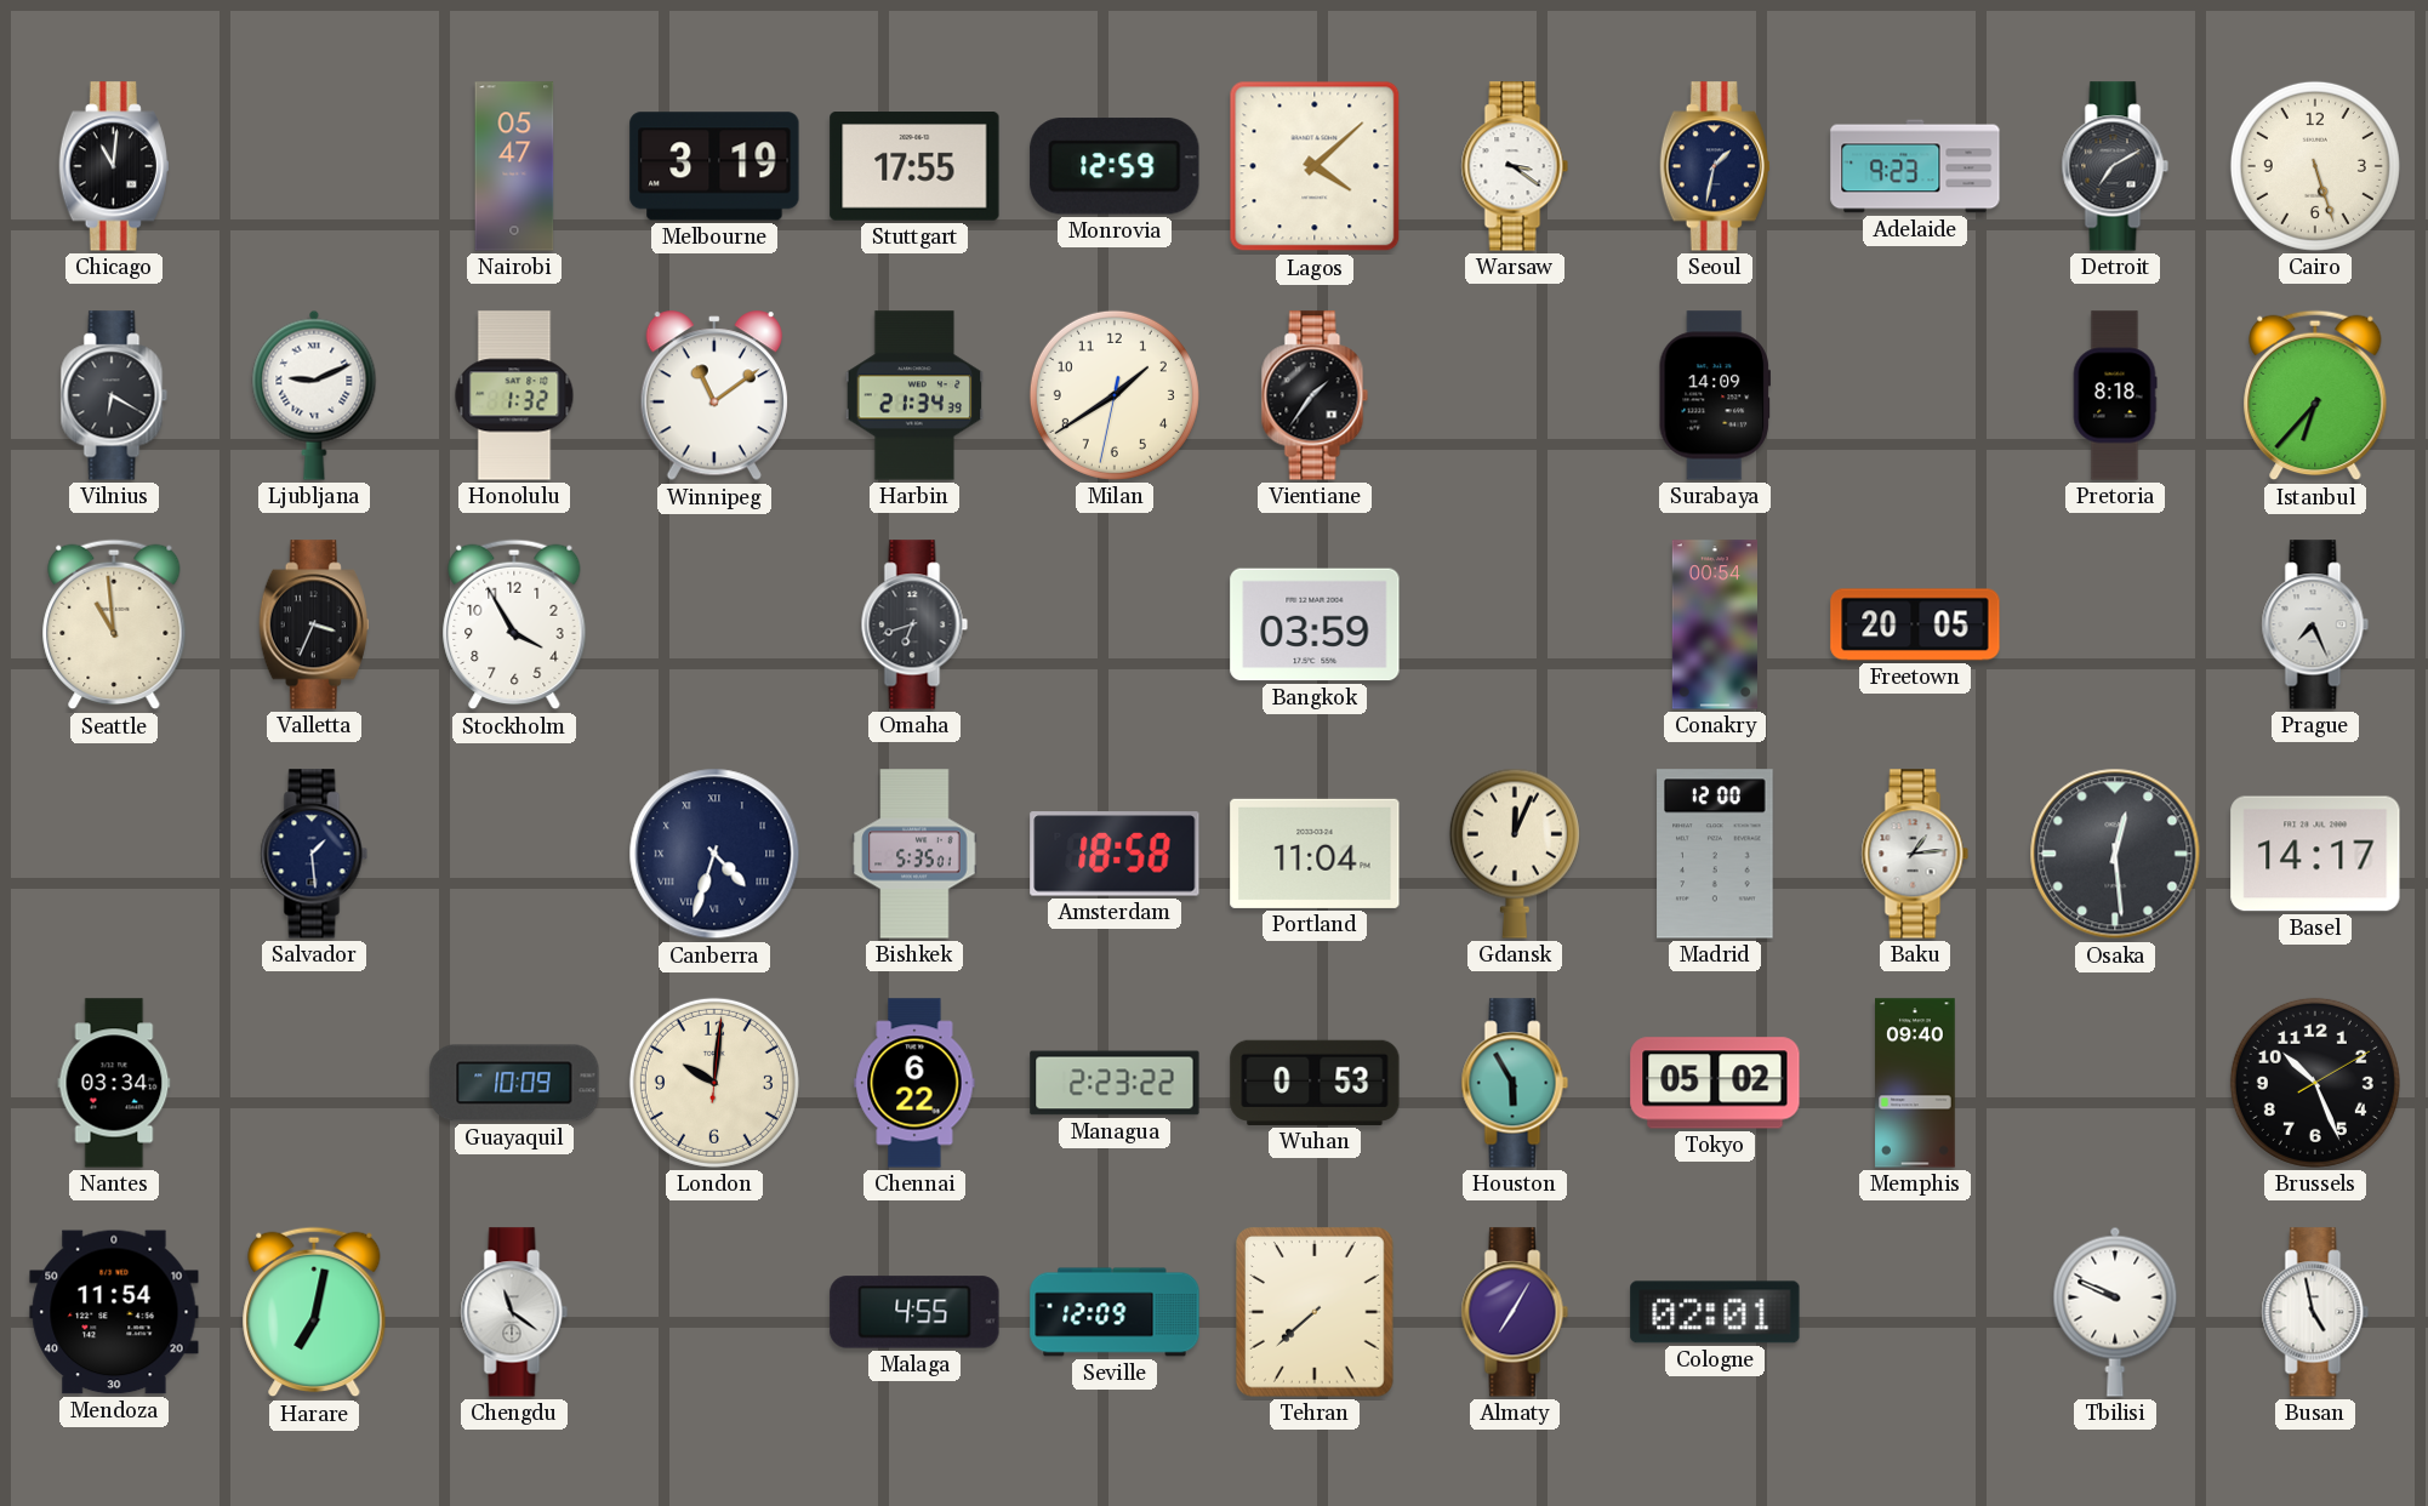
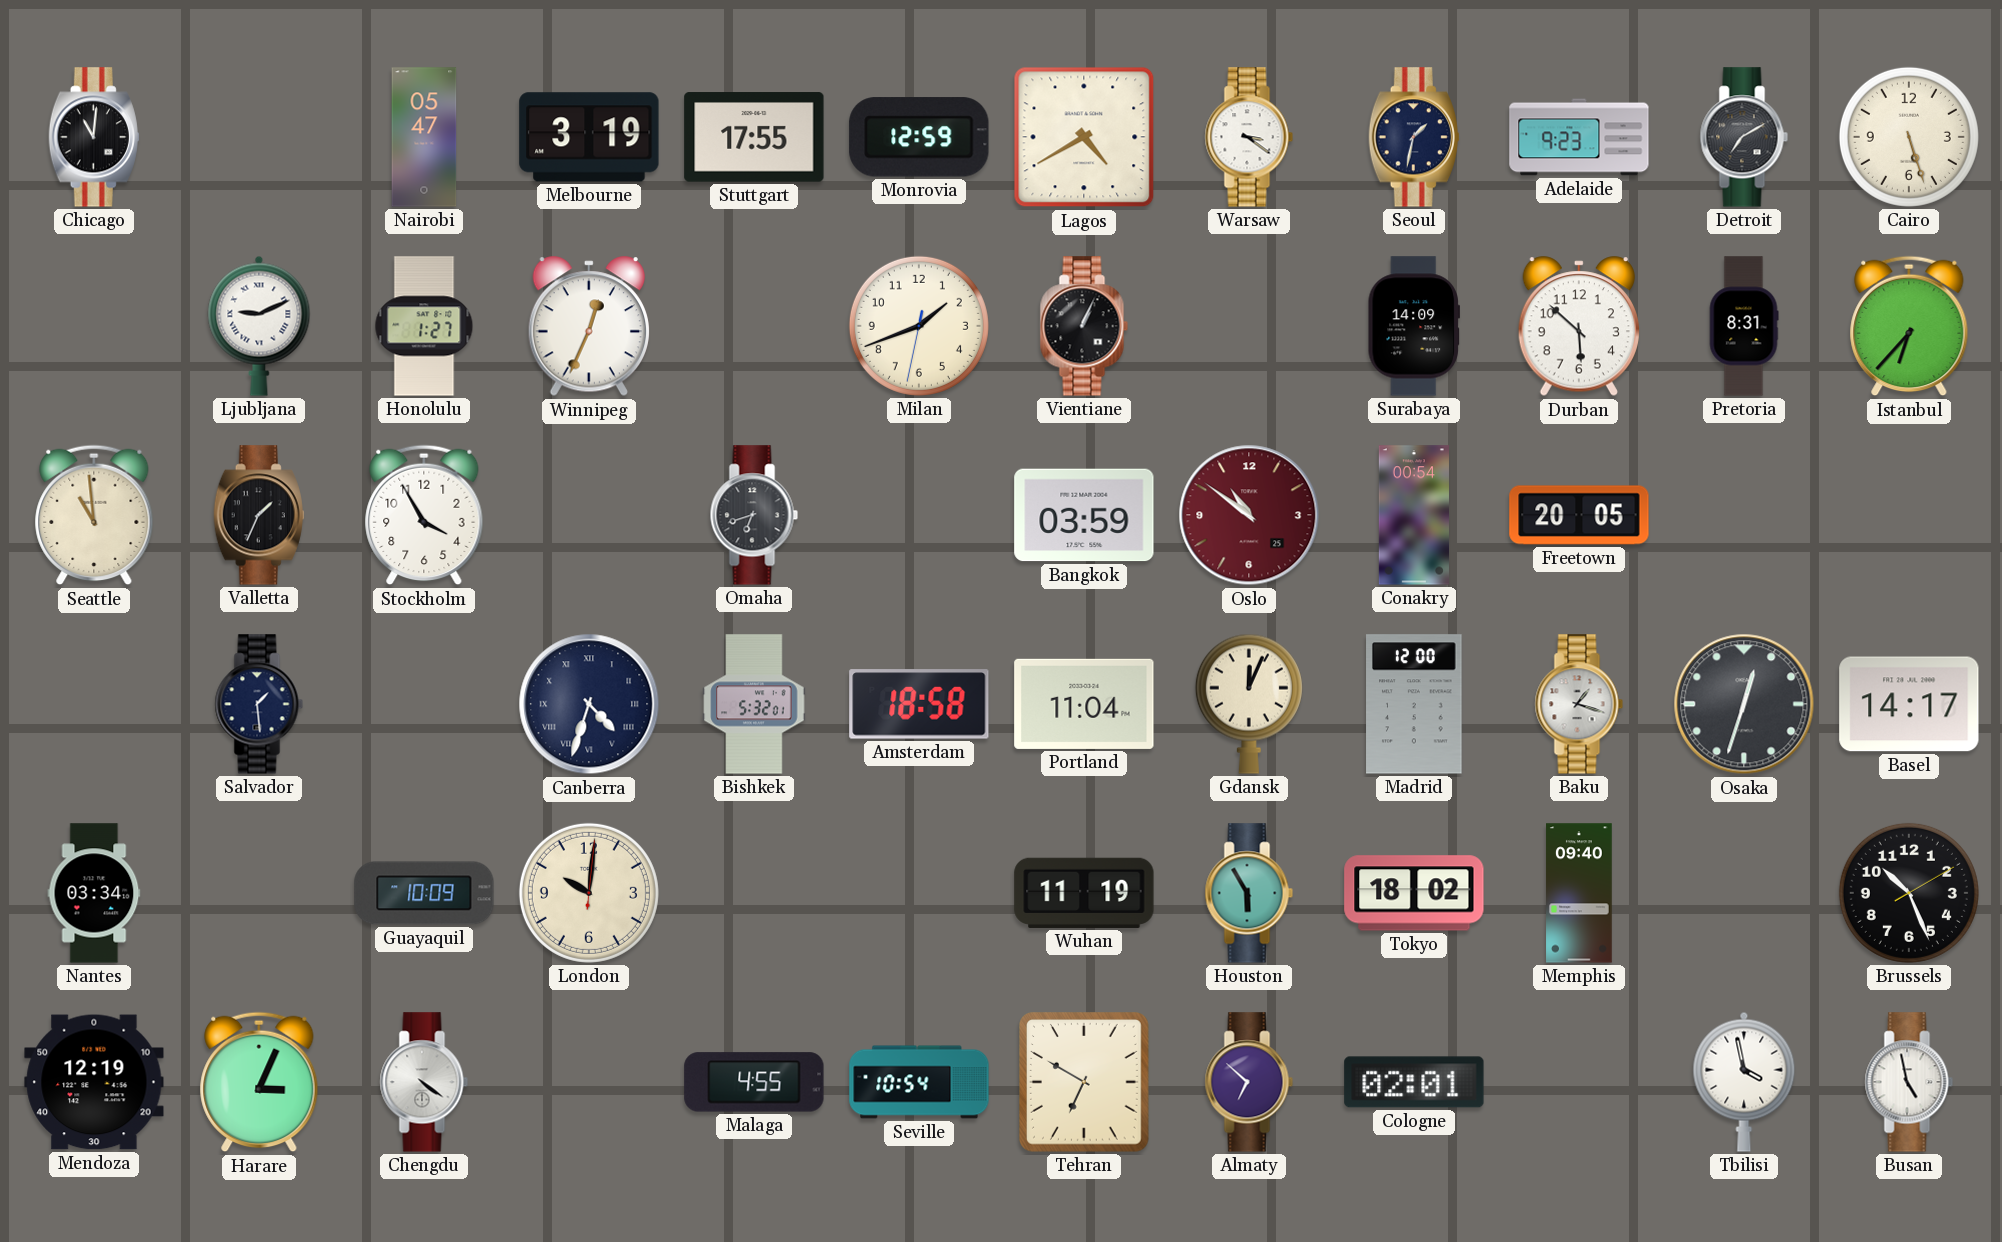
Lagos: 4:08 -> 4:40 (1084, 137)
Vilnius: 6:20 -> none (114, 395)
Honolulu: 1:32 -> 1:27 (424, 326)
Winnipeg: 11:09 -> 12:34 (588, 327)
Harbin: 21:34 -> none (914, 395)
Milan: 1:39 -> 1:41 (919, 326)
Vientiane: 1:36 -> 1:04 (1084, 326)
Durban: none -> 5:52 (1578, 327)
Pretoria: 8:18 -> 8:31 (1744, 326)
Valletta: 3:34 -> 1:34 (259, 515)
Oslo: none -> 10:51 (1249, 515)
Prague: 7:26 -> none (2315, 624)
Bishkek: 5:35 -> 5:32 (754, 704)
Baku: 1:14 -> 1:18 (1579, 704)
Osaka: 12:29 -> 12:33 (1744, 704)
Chennai: 6:22 -> none (914, 1083)
Managua: 2:23 -> none (1115, 1083)
Wuhan: 0:53 -> 11:19 (1084, 893)
Tokyo: 05:02 -> 18:02 (1414, 893)
Mendoza: 11:54 -> 12:19 (94, 1082)
Harare: 7:02 -> 3:04 (259, 1082)
Chengdu: 11:21 -> 4:21 (424, 1082)
Seville: 12:09 -> 10:54 (919, 1082)
Tehran: 7:38 -> 6:50 (1085, 1082)
Almaty: 7:05 -> 6:52 (1249, 1082)
Tbilisi: 9:49 -> 3:58 (1744, 1082)
